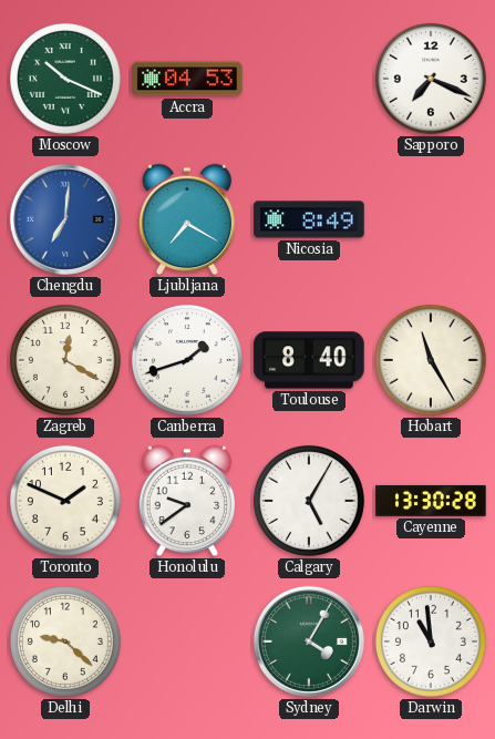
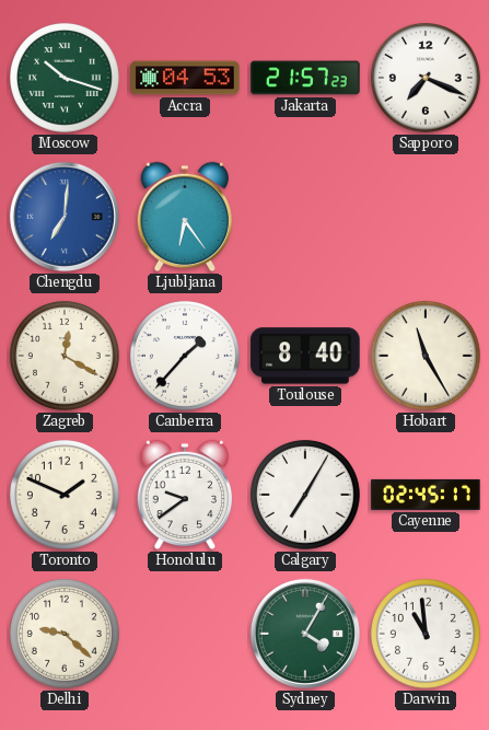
Moscow: 10:19 -> 10:18 (65, 78)
Jakarta: none -> 21:57 (305, 78)
Ljubljana: 7:20 -> 6:24 (185, 217)
Nicosia: 8:49 -> none (309, 219)
Canberra: 1:42 -> 1:37 (185, 356)
Calgary: 5:05 -> 7:05 (305, 495)
Cayenne: 13:30 -> 02:45 (426, 495)
